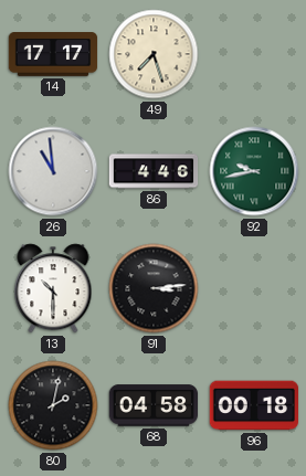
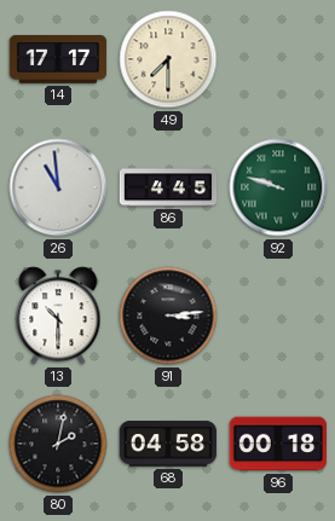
49: 7:27 -> 7:30 (168, 59)
86: 4:46 -> 4:45 (168, 187)
92: 9:43 -> 9:48 (278, 187)
